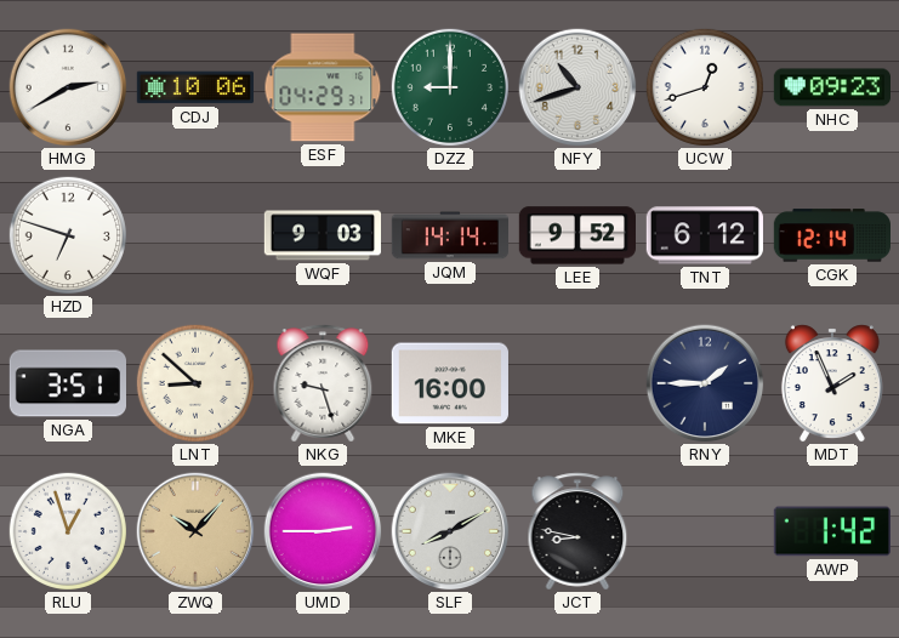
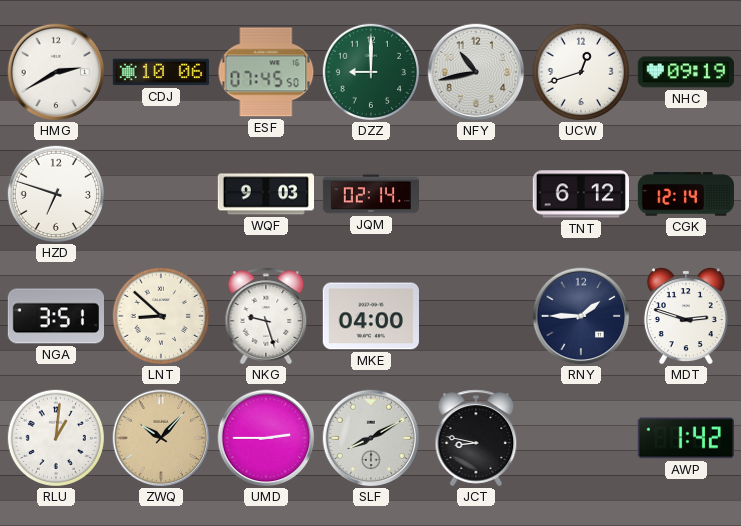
ESF: 04:29 -> 07:45 (266, 72)
NFY: 10:42 -> 10:43 (476, 72)
NHC: 09:23 -> 09:19 (685, 72)
JQM: 14:14 -> 02:14 (370, 194)
LEE: 9:52 -> none (576, 235)
MKE: 16:00 -> 04:00 (371, 316)
MDT: 1:56 -> 2:48 (686, 316)
RLU: 12:57 -> 1:01 (56, 438)
